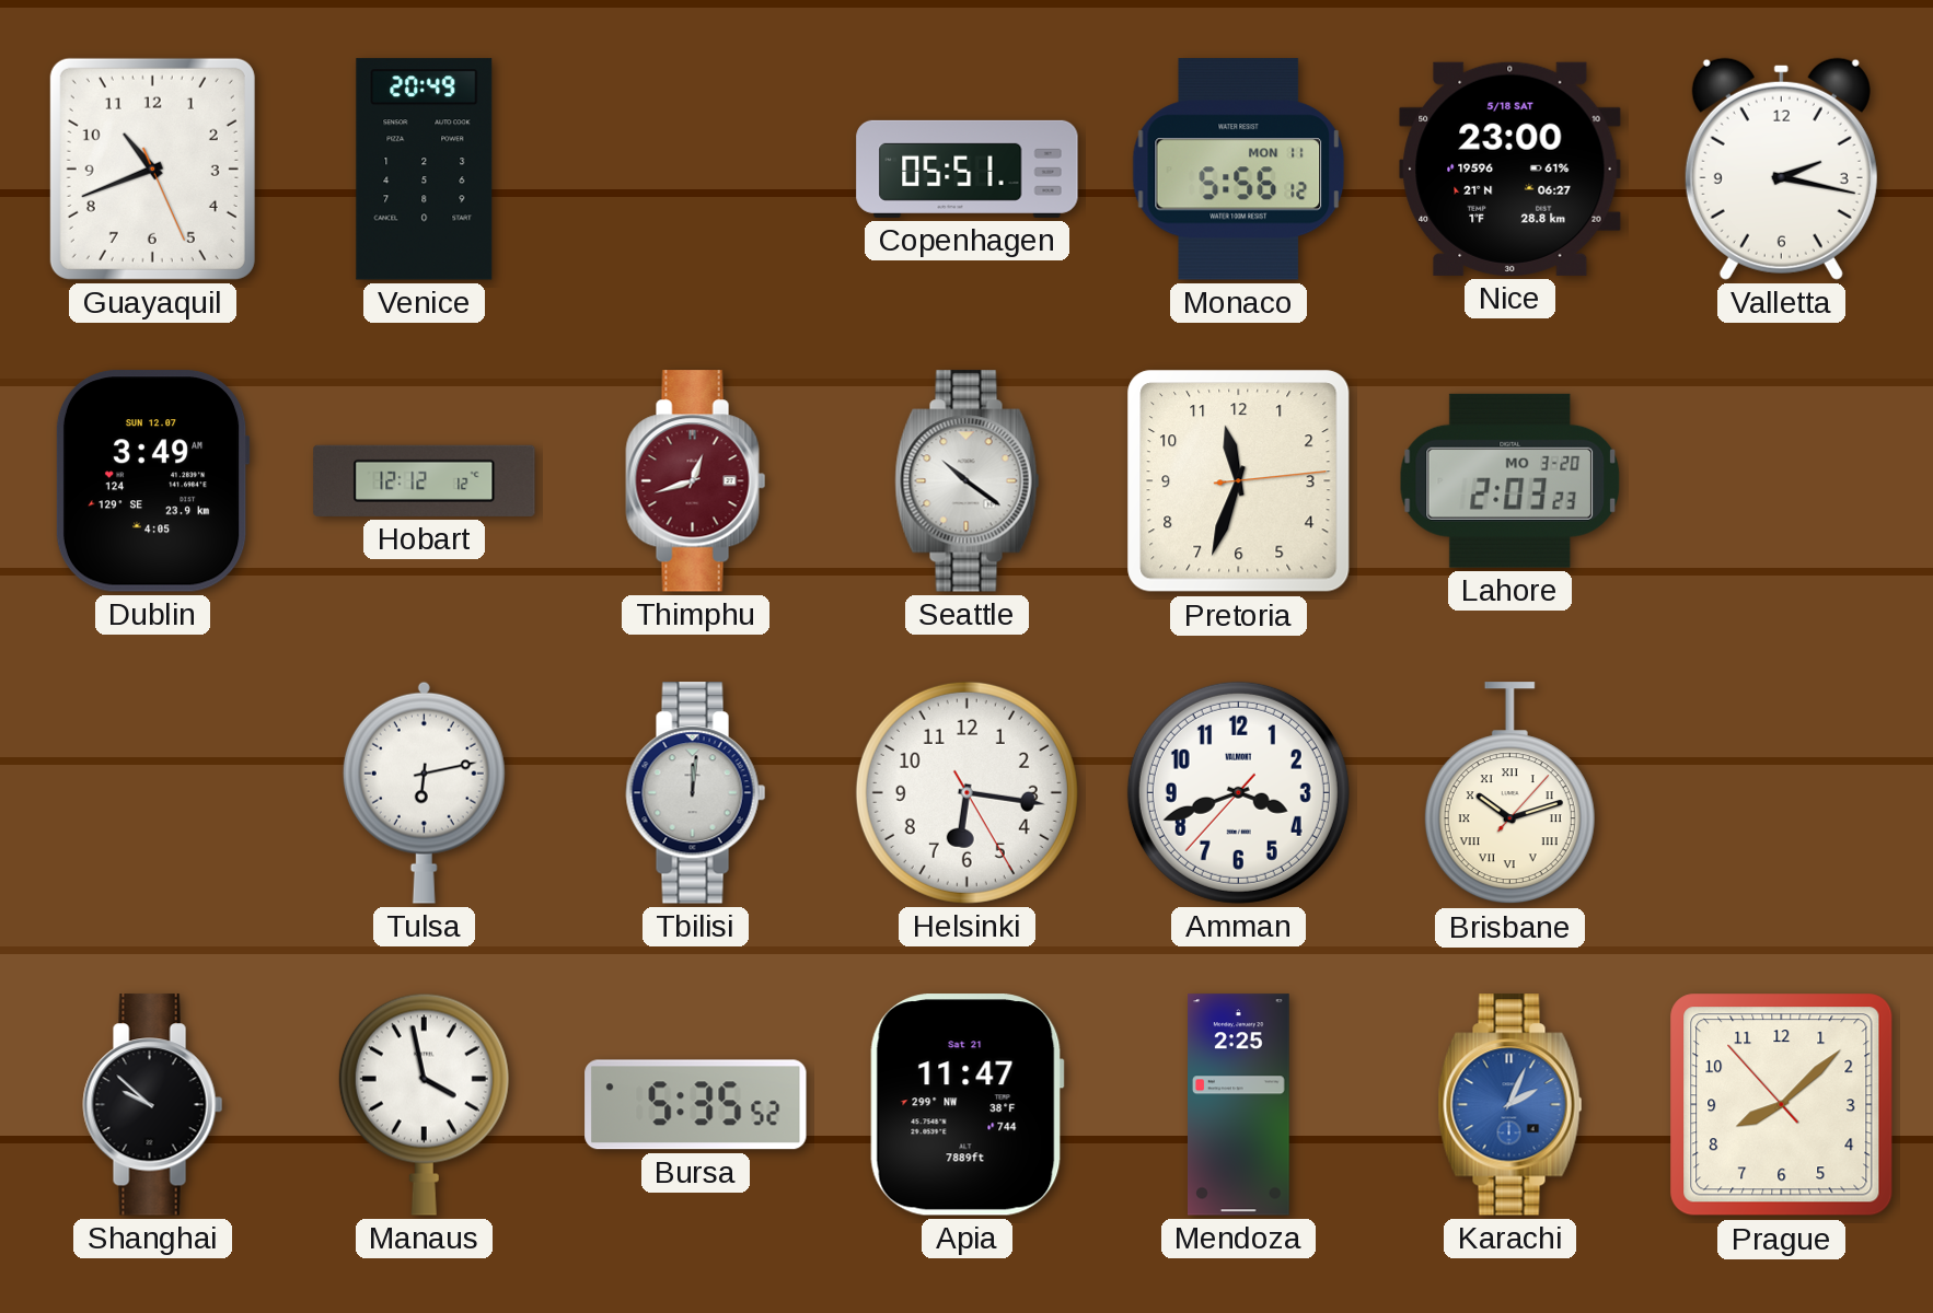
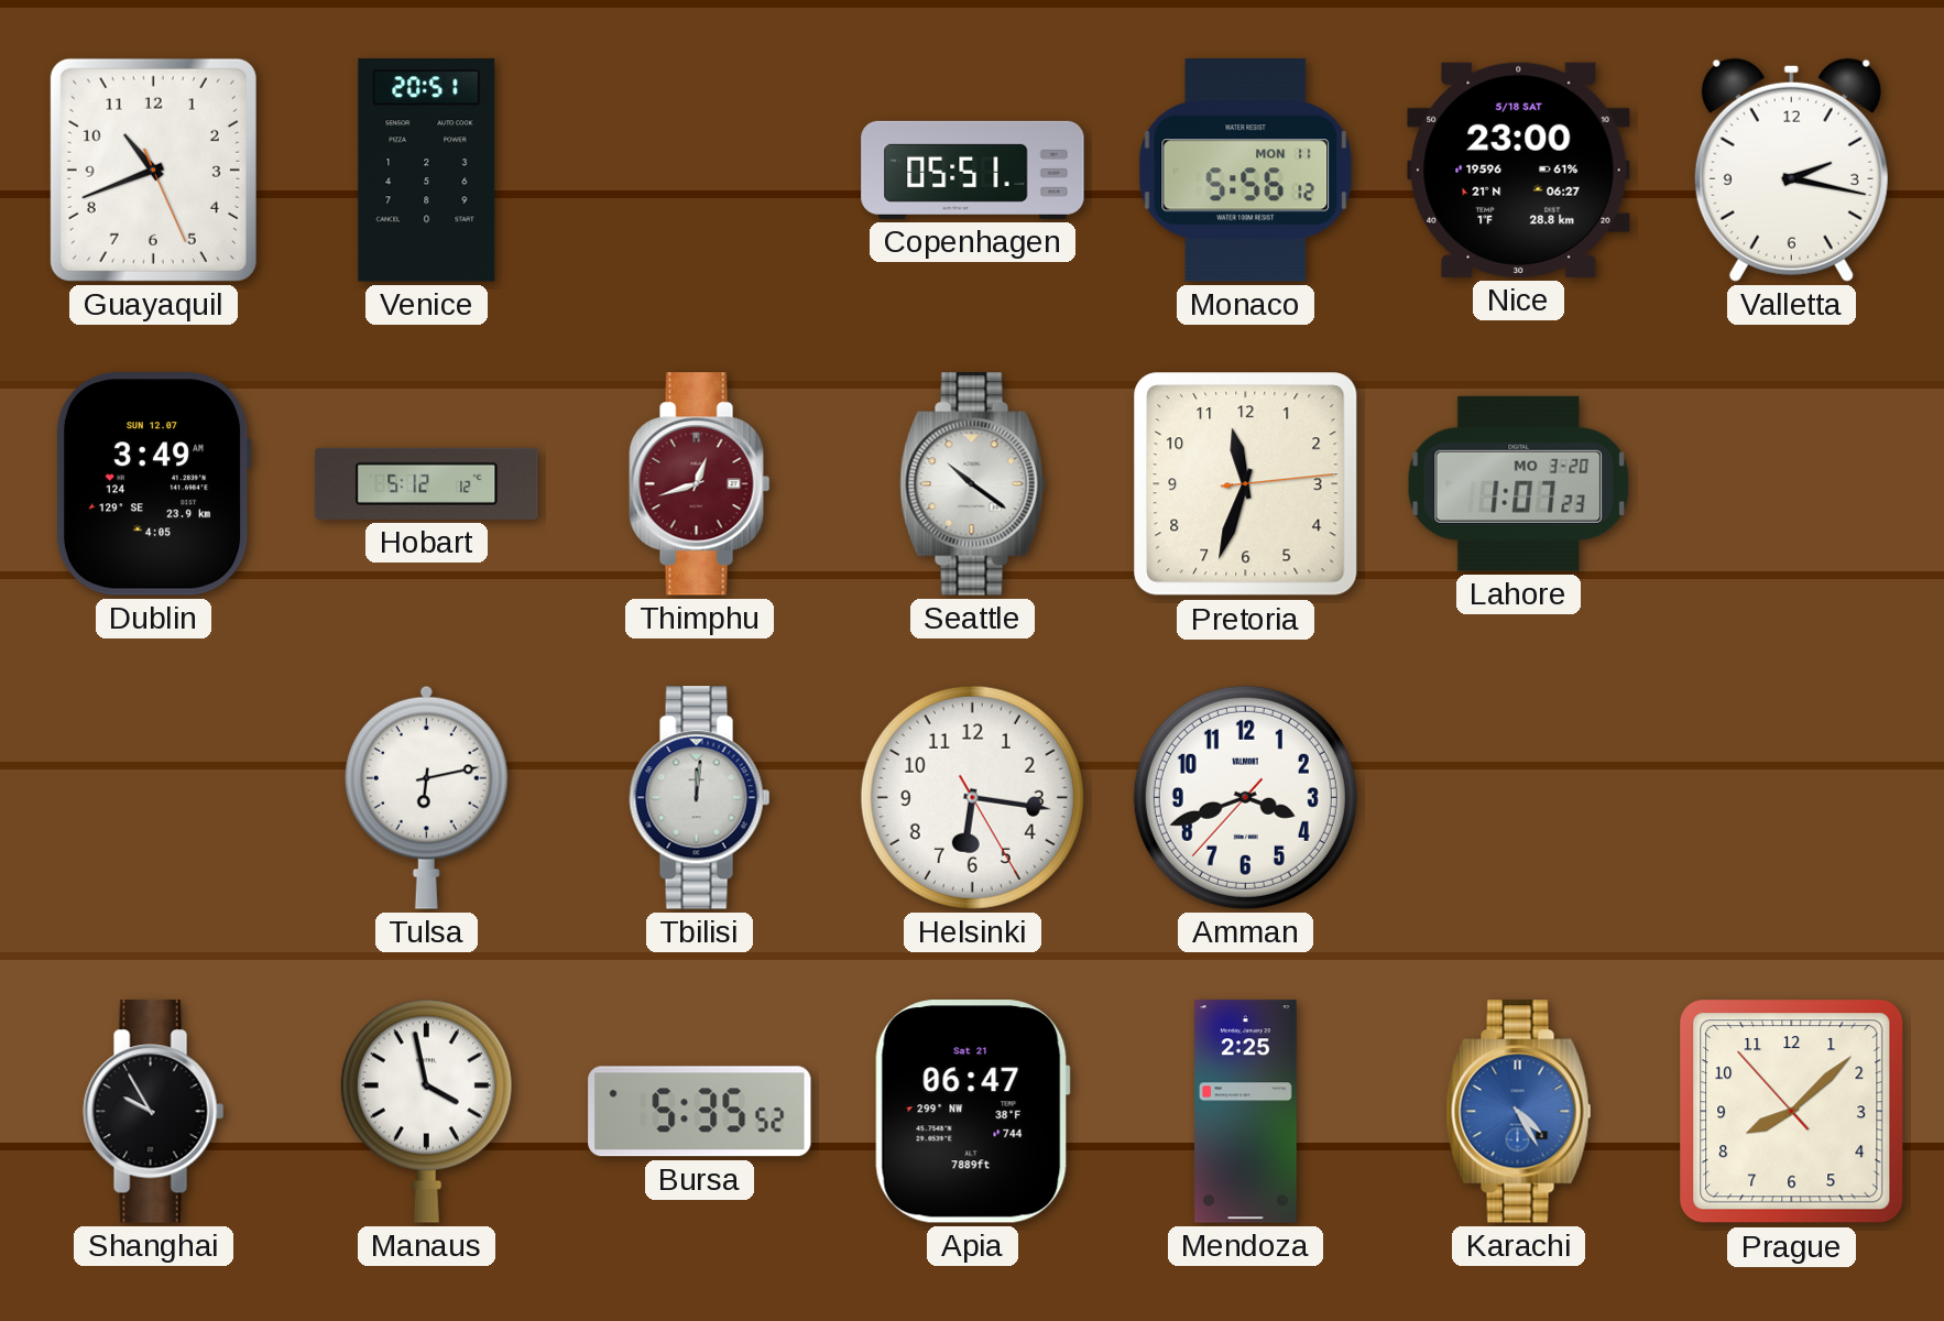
Venice: 20:49 -> 20:51 (427, 171)
Hobart: 12:12 -> 5:12 (427, 483)
Lahore: 2:03 -> 1:07 (1518, 483)
Brisbane: 10:12 -> none (1509, 793)
Shanghai: 9:52 -> 9:55 (154, 1112)
Apia: 11:47 -> 06:47 (972, 1112)
Karachi: 2:04 -> 4:25 (1519, 1112)
